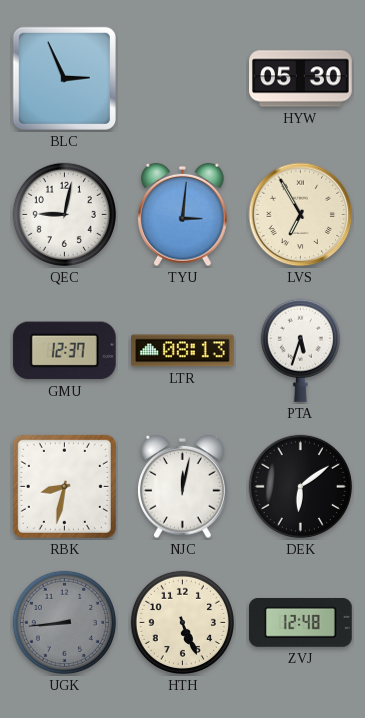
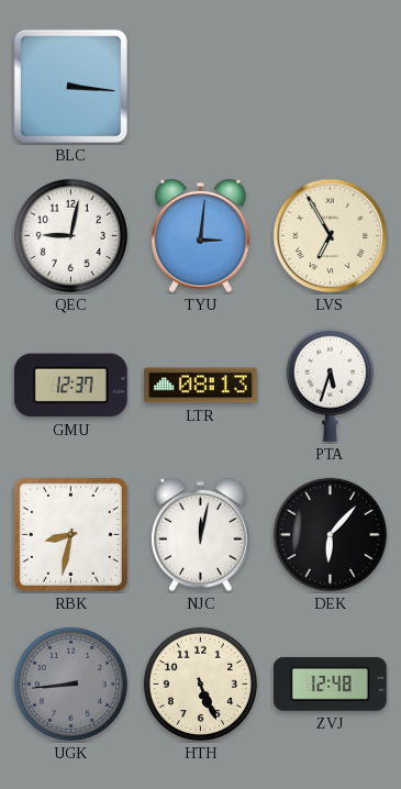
BLC: 2:56 -> 3:16 (70, 86)
HYW: 05:30 -> none (301, 79)
DEK: 6:09 -> 6:07 (330, 534)
